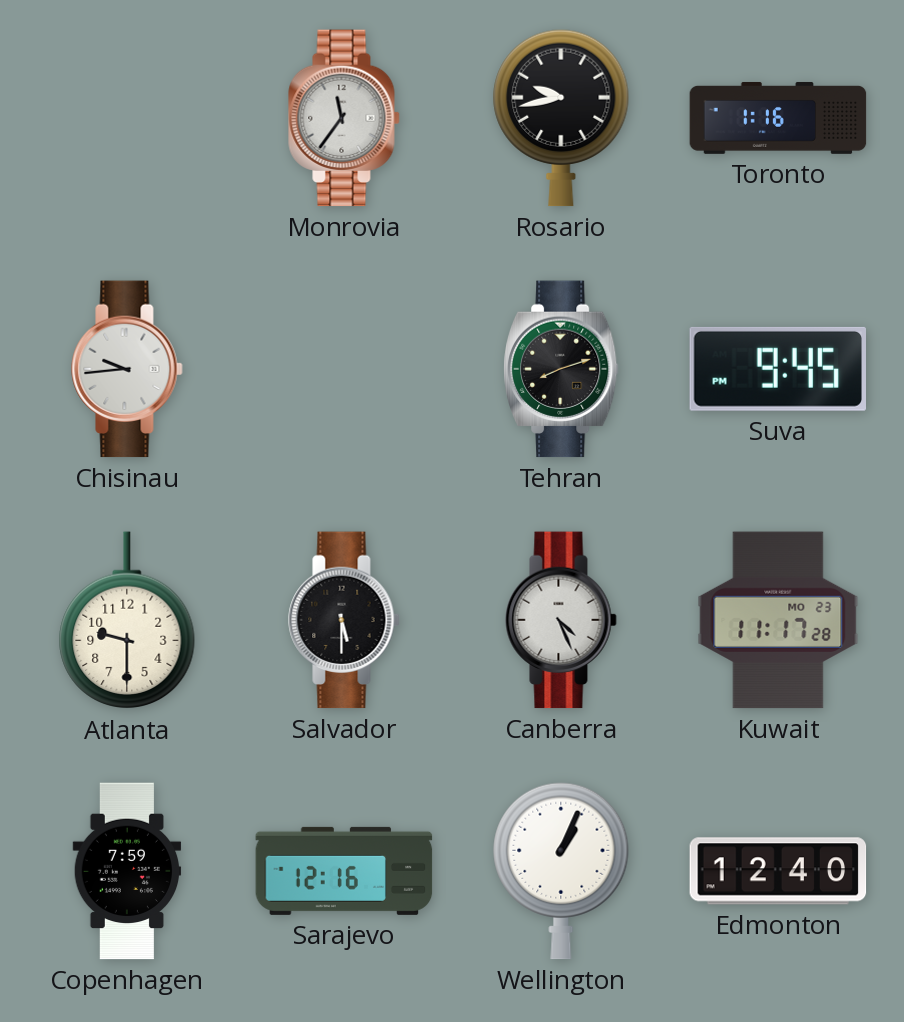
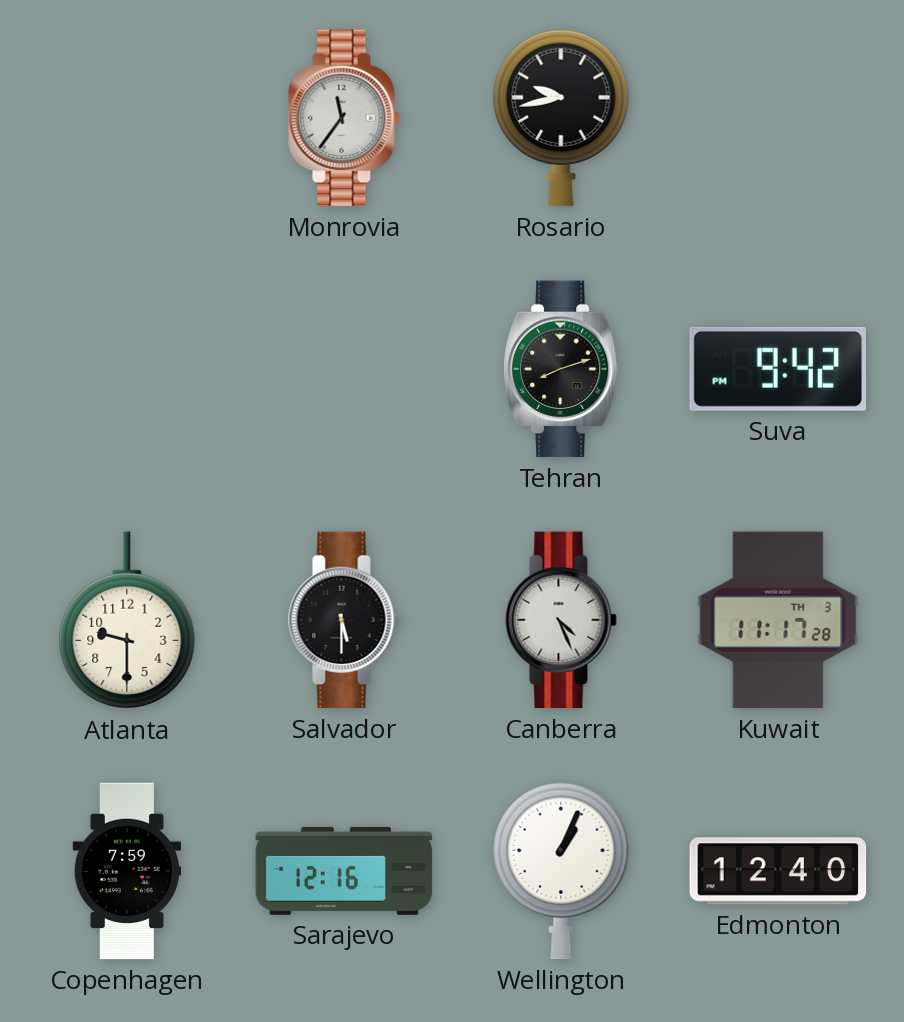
Toronto: 1:16 -> none (778, 118)
Chisinau: 9:44 -> none (127, 369)
Suva: 9:45 -> 9:42 (778, 369)
Kuwait date: MO 23 -> TH 3 (778, 620)
